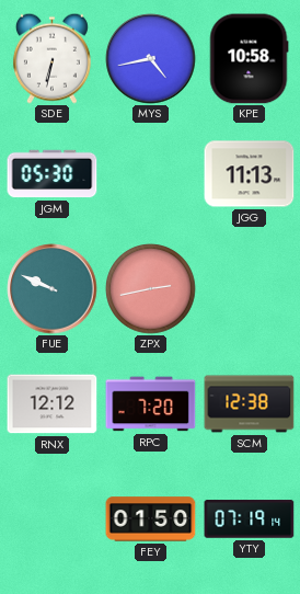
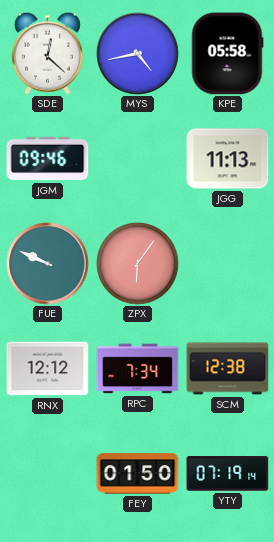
SDE: 6:32 -> 12:22 (47, 53)
KPE: 10:58 -> 05:58 (227, 54)
JGM: 05:30 -> 09:46 (48, 159)
ZPX: 2:43 -> 6:06 (138, 264)
RPC: 7:20 -> 7:34 (138, 369)
